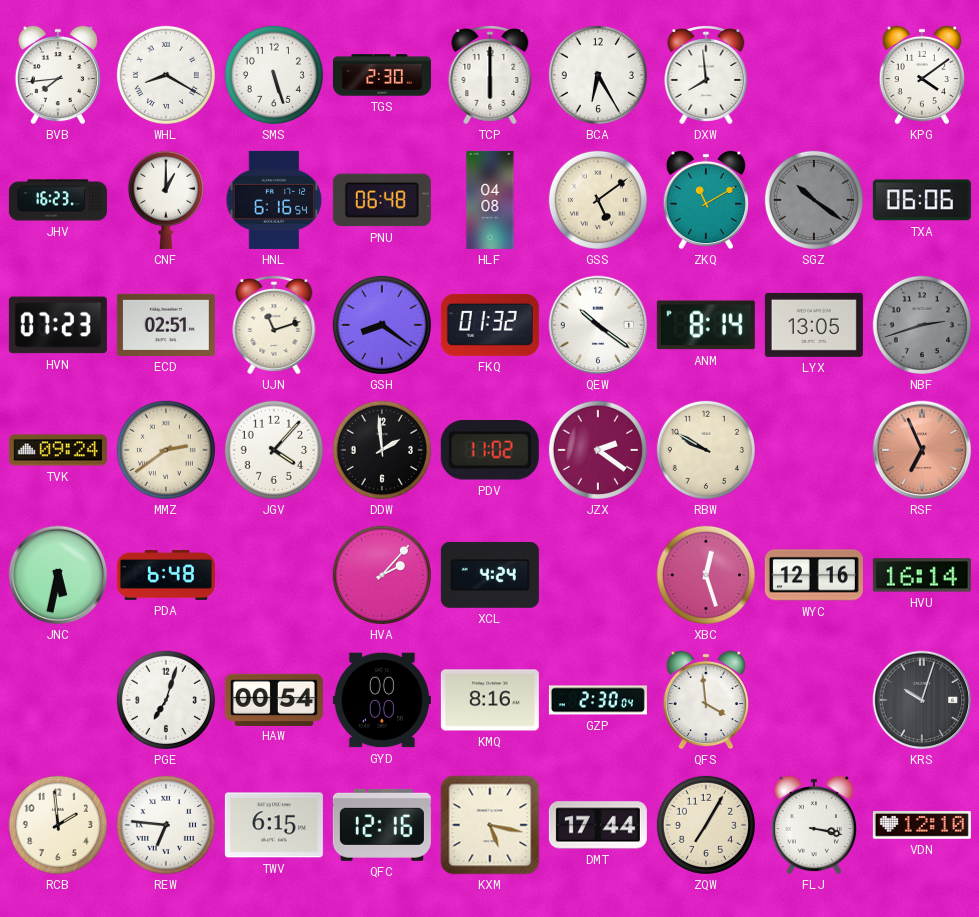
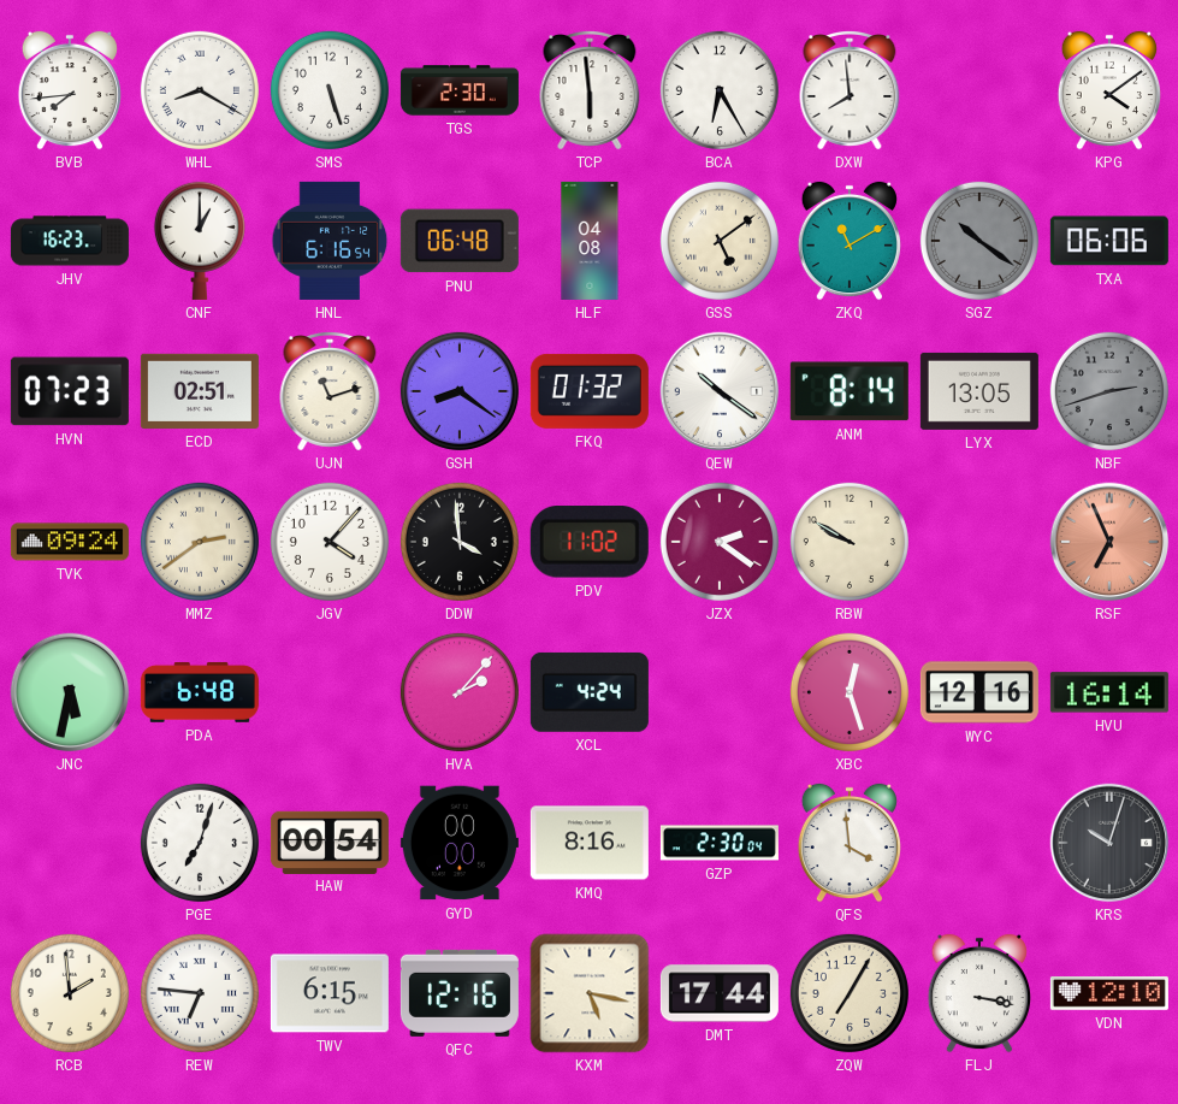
TCP: 6:00 -> 5:59 (590, 91)
DDW: 1:59 -> 3:59 (460, 542)
